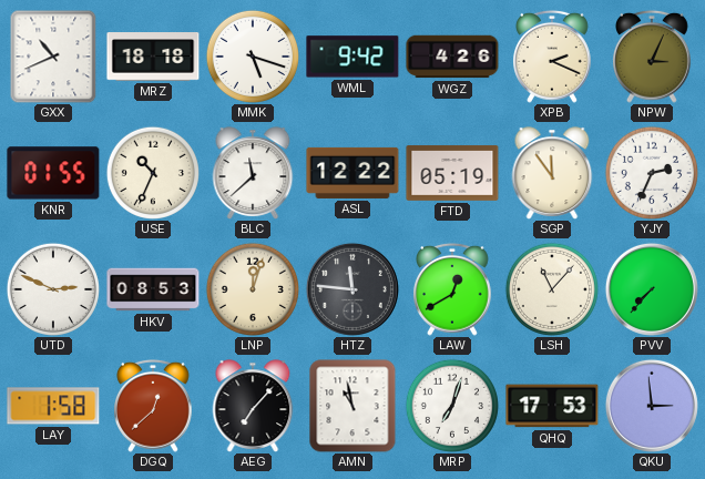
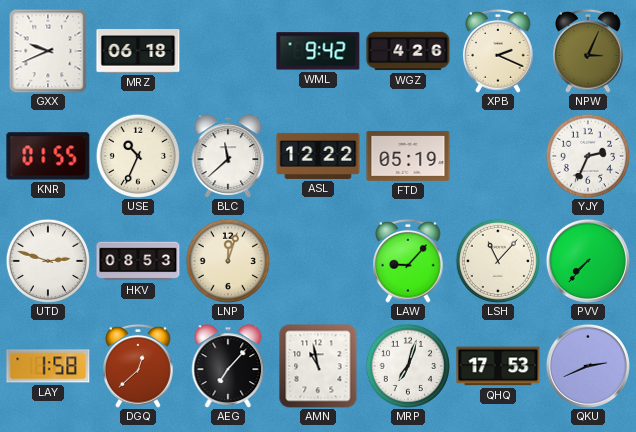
GXX: 10:41 -> 9:41 (48, 51)
MRZ: 18:18 -> 06:18 (138, 51)
MMK: 5:18 -> none (253, 57)
SGP: 11:54 -> none (552, 173)
UTD: 2:49 -> 2:48 (48, 261)
HTZ: 11:46 -> none (352, 289)
LAW: 12:40 -> 9:07 (409, 261)
QKU: 2:59 -> 2:41 (588, 366)
